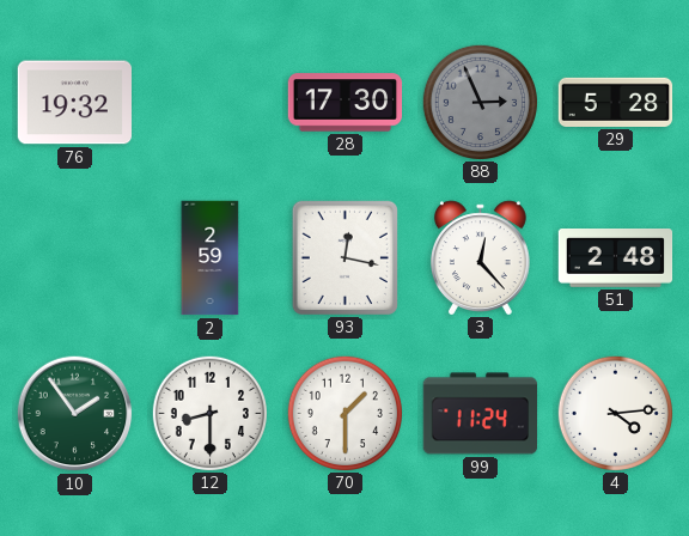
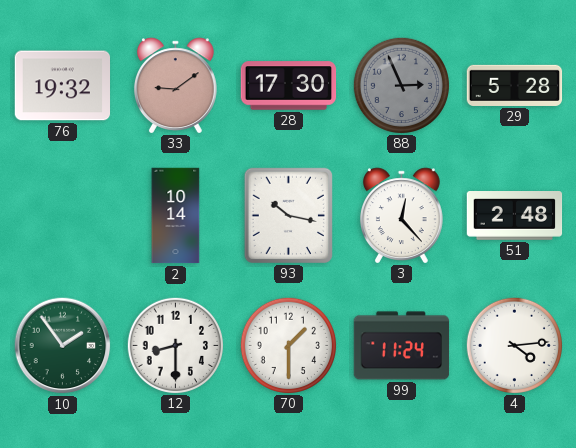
33: none -> 9:09 (175, 85)
2: 2:59 -> 10:14 (176, 216)
93: 12:17 -> 10:17 (288, 215)
